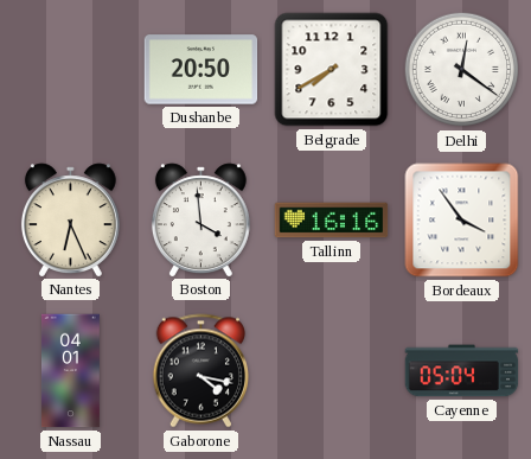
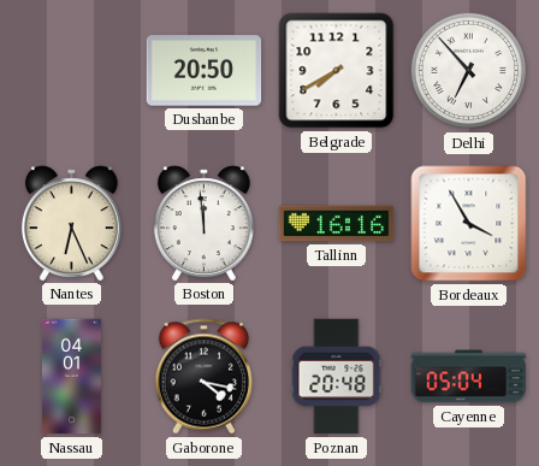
Delhi: 12:21 -> 6:53 (469, 71)
Boston: 3:59 -> 11:59 (203, 223)
Bordeaux: 3:54 -> 3:55 (469, 224)
Poznan: none -> 20:48 (337, 377)
